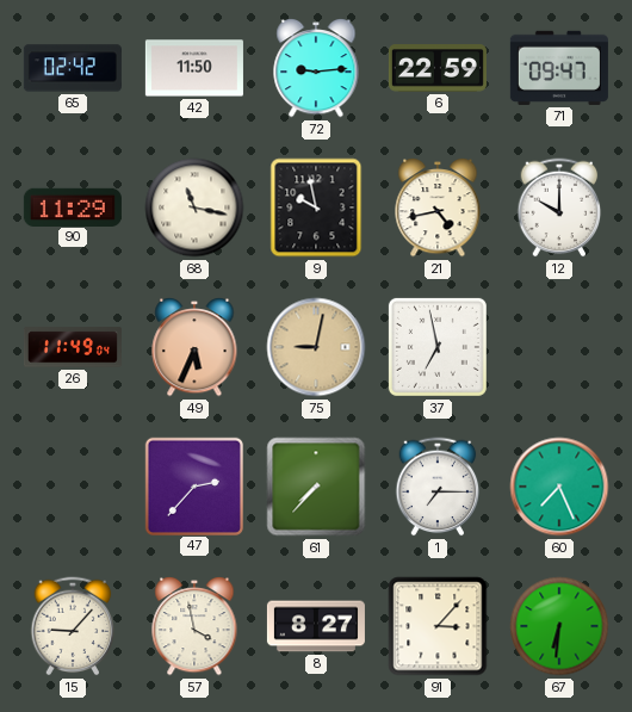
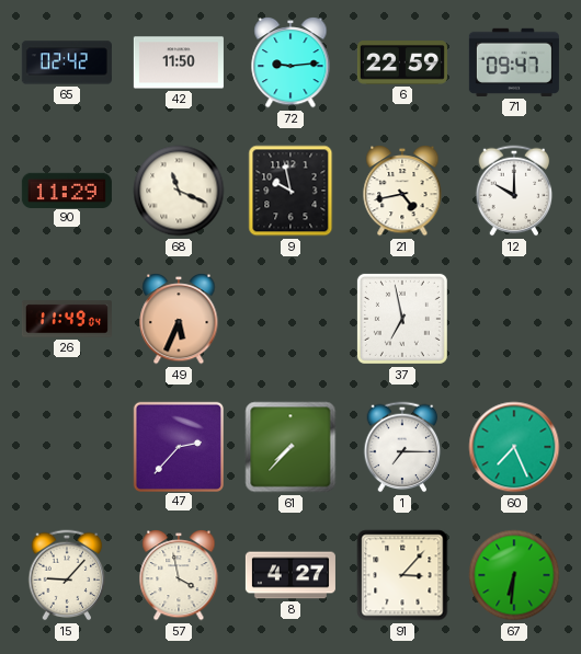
68: 11:17 -> 11:19 (179, 191)
75: 9:02 -> none (316, 347)
8: 8:27 -> 4:27 (290, 575)
